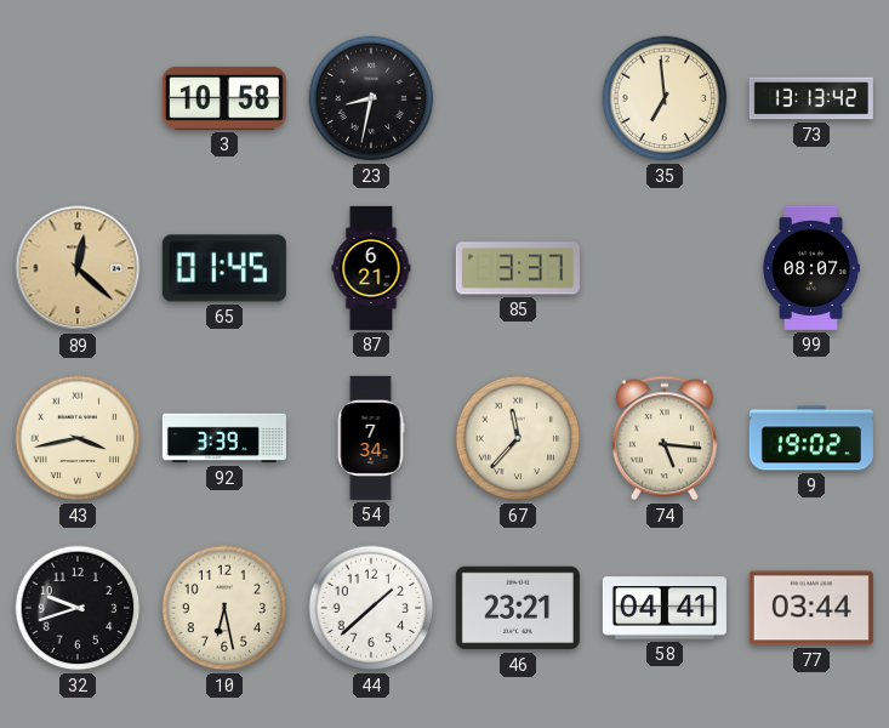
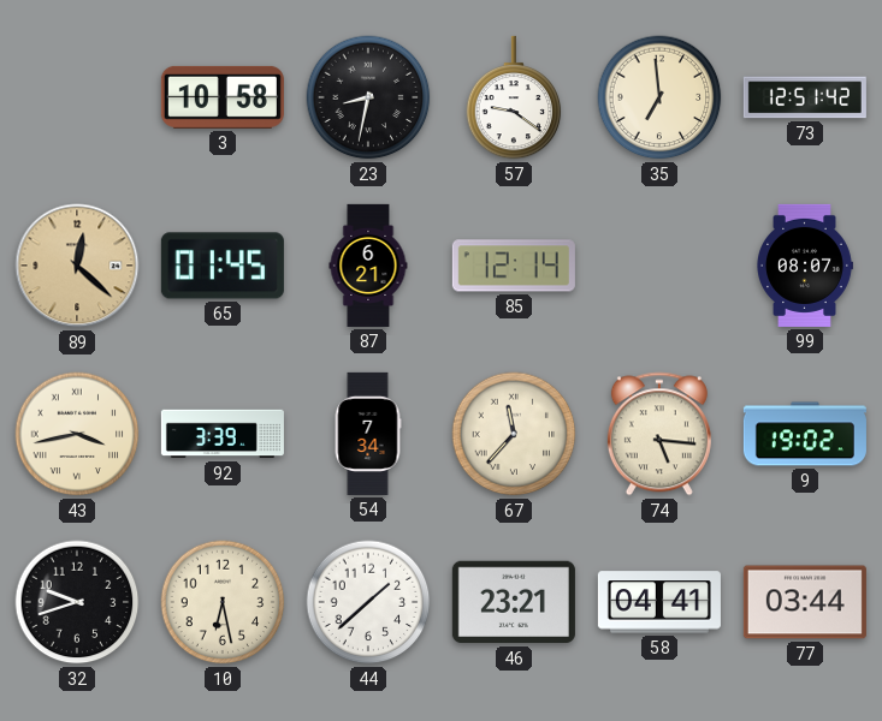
57: none -> 9:21 (514, 97)
73: 13:13 -> 12:51 (805, 97)
85: 3:37 -> 12:14 (514, 266)
